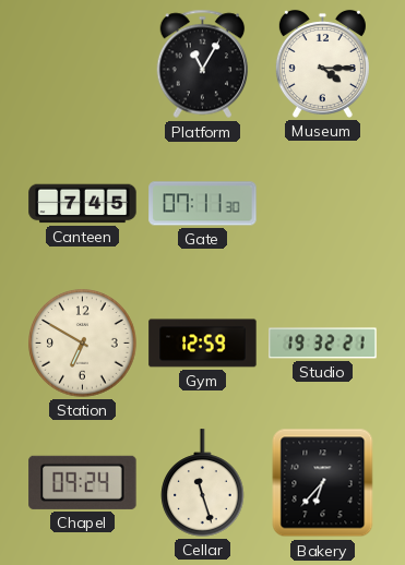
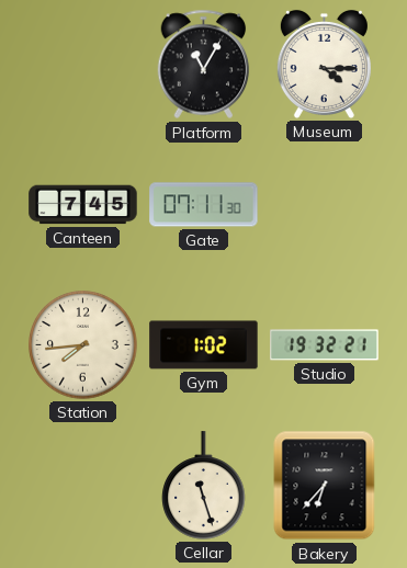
Station: 6:50 -> 7:44 (83, 345)
Gym: 12:59 -> 1:02 (204, 345)
Chapel: 09:24 -> none (83, 482)
